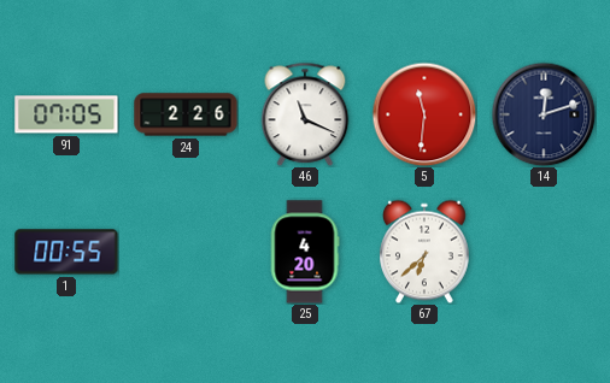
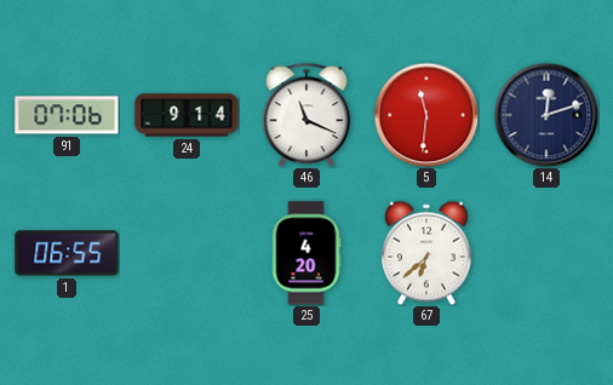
91: 07:05 -> 07:06 (67, 115)
24: 2:26 -> 9:14 (187, 115)
1: 00:55 -> 06:55 (67, 253)
